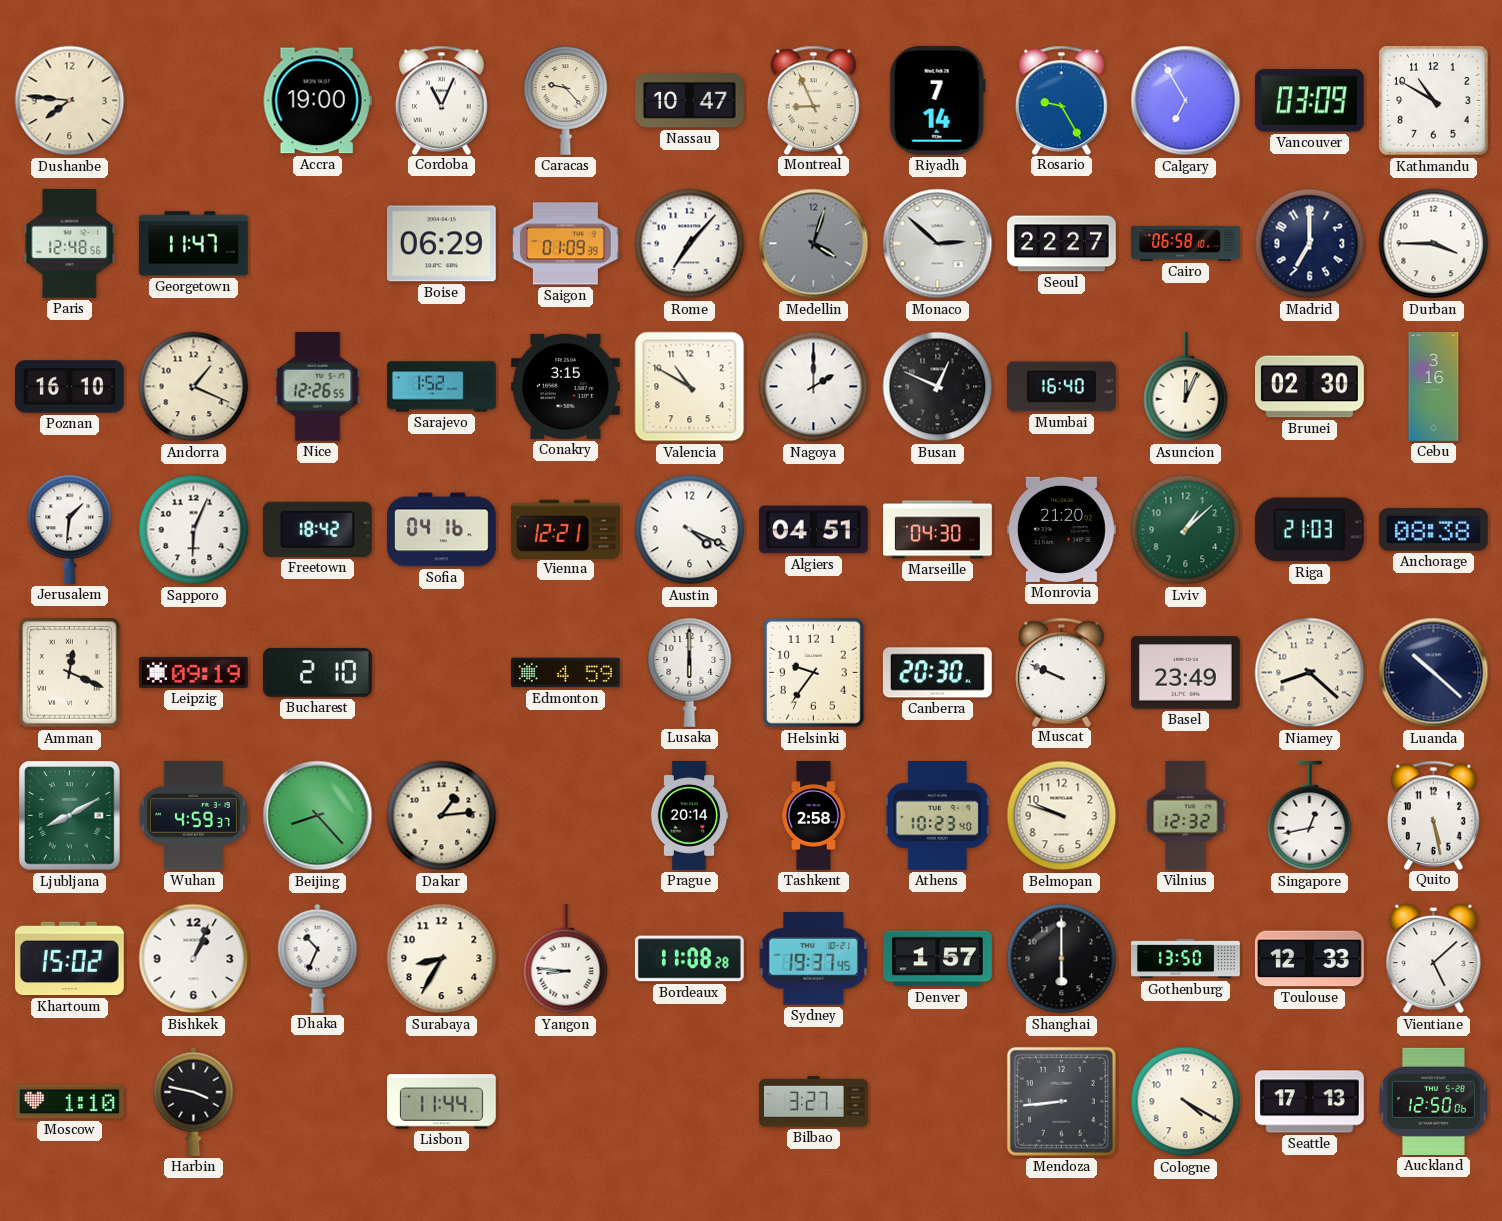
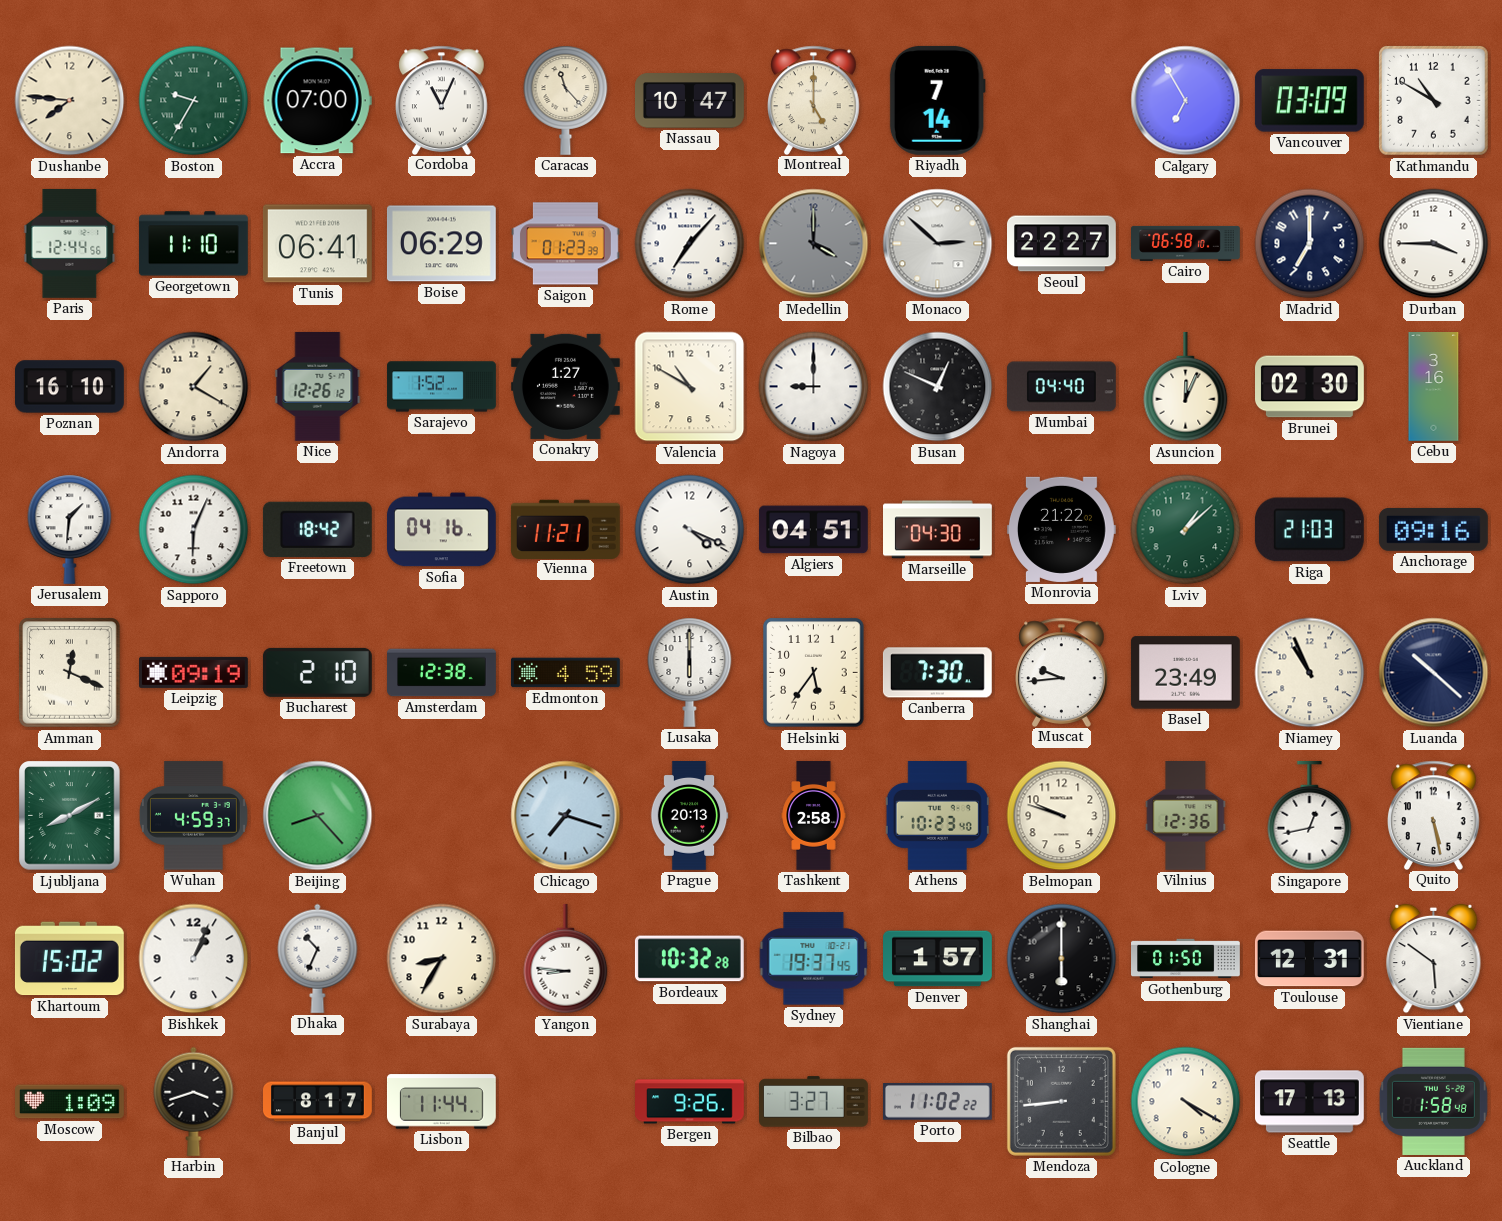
Boston: none -> 9:35 (194, 101)
Accra: 19:00 -> 07:00 (317, 101)
Caracas: 9:23 -> 11:23 (566, 100)
Montreal: 8:56 -> 5:00 (814, 100)
Rosario: 9:25 -> none (1062, 100)
Paris: 12:48 -> 12:44 (70, 243)
Georgetown: 11:47 -> 11:10 (193, 244)
Tunis: none -> 06:41 (317, 244)
Saigon: 01:09 -> 01:23 (565, 244)
Medellin: 4:03 -> 4:00 (814, 244)
Andorra: 1:19 -> 1:20 (194, 387)
Nice: 12:26:55 -> 12:26:12 (318, 386)
Conakry: 3:15 -> 1:27 (565, 386)
Nagoya: 2:00 -> 9:00 (814, 387)
Mumbai: 16:40 -> 04:40 (1061, 387)
Vienna: 12:21 -> 11:21 (565, 529)
Monrovia: 21:20 -> 21:22 (1061, 529)
Anchorage: 08:38 -> 09:16 (1433, 529)
Amsterdam: none -> 12:38 (442, 673)
Helsinki: 9:36 -> 5:36 (814, 673)
Canberra: 20:30 -> 7:30 (937, 673)
Muscat: 9:49 -> 9:44 (1062, 672)
Niamey: 8:22 -> 10:56 (1310, 673)
Dakar: 1:14 -> none (442, 816)
Chicago: none -> 7:18 (566, 816)
Prague: 20:14 -> 20:13 (689, 816)
Vilnius: 12:32 -> 12:36 (1186, 816)
Bordeaux: 11:08 -> 10:32 (689, 959)
Gothenburg: 13:50 -> 01:50 (1186, 959)
Toulouse: 12:33 -> 12:31 (1309, 959)
Vientiane: 5:08 -> 5:51 (1434, 959)
Moscow: 1:10 -> 1:09 (70, 1102)
Harbin: 3:47 -> 3:42 (194, 1101)
Banjul: none -> 8:17 (318, 1102)
Bergen: none -> 9:26 (690, 1102)
Porto: none -> 11:02 (937, 1102)
Auckland: 12:50 -> 1:58 (1433, 1101)
